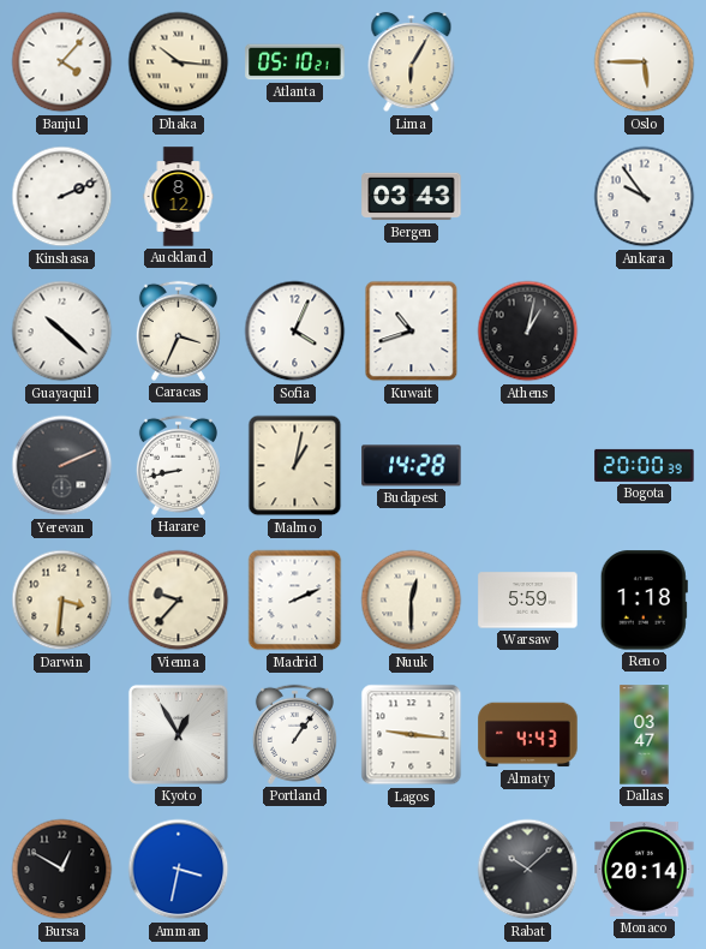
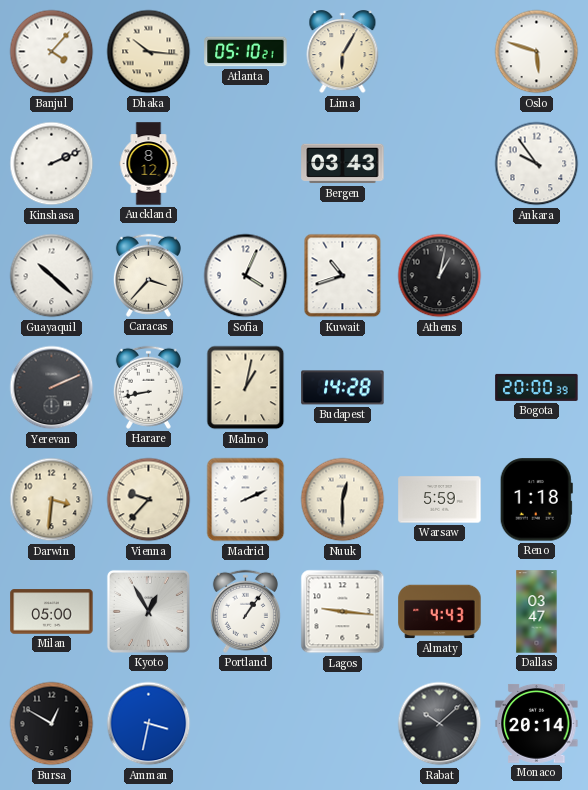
Oslo: 5:45 -> 5:48 (537, 52)
Caracas: 3:34 -> 3:37 (148, 275)
Milan: none -> 05:00 (52, 612)
